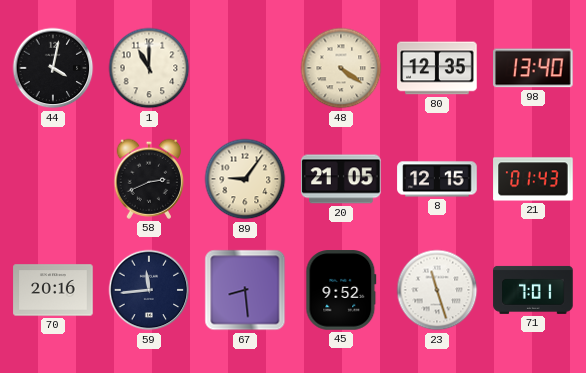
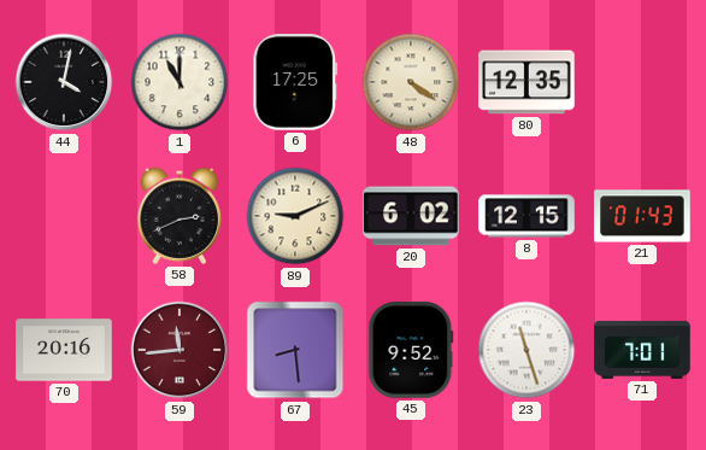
6: none -> 17:25 (295, 82)
98: 13:40 -> none (533, 68)
89: 9:06 -> 9:11 (295, 216)
20: 21:05 -> 6:02 (411, 216)
59 dial: navy -> burgundy (180, 350)
